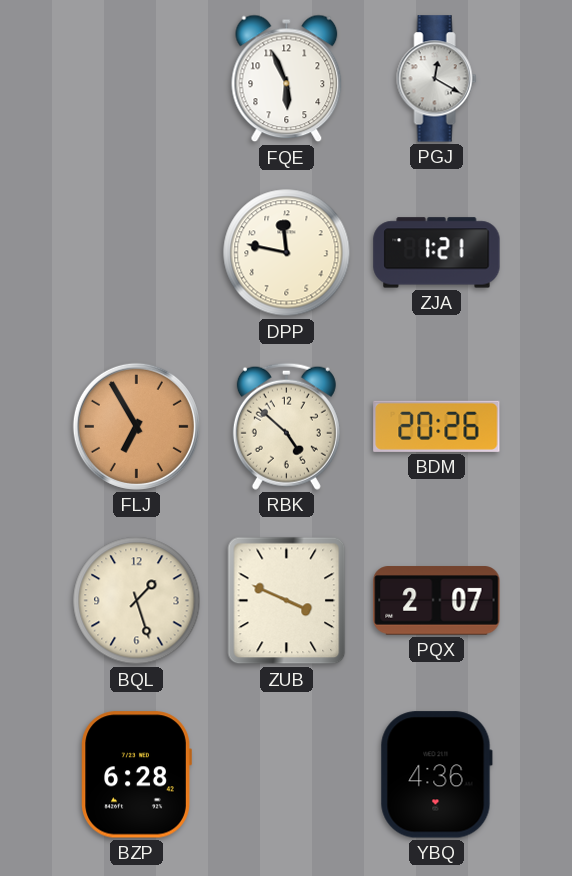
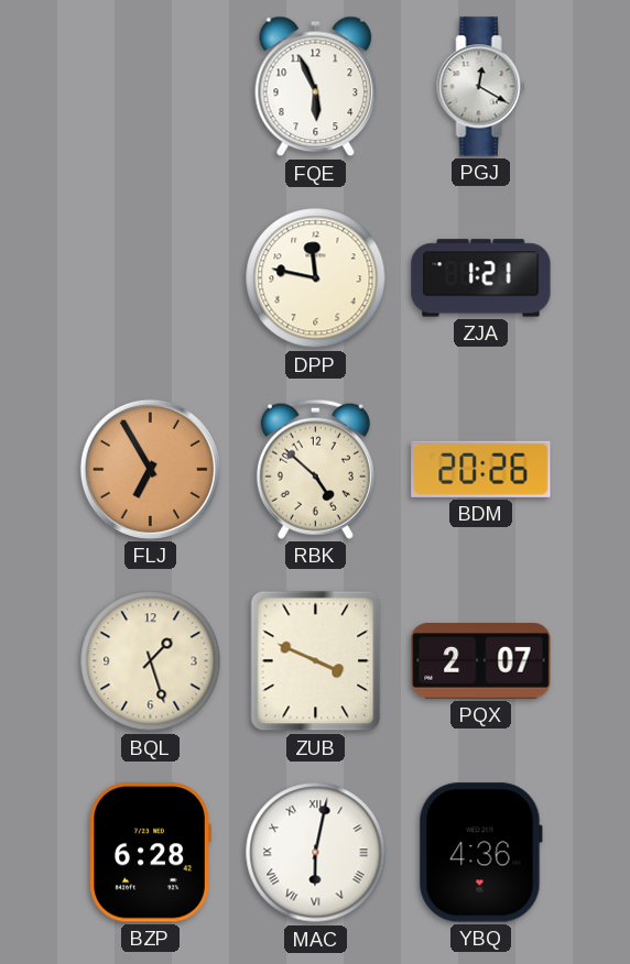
MAC: none -> 6:02 (316, 853)
